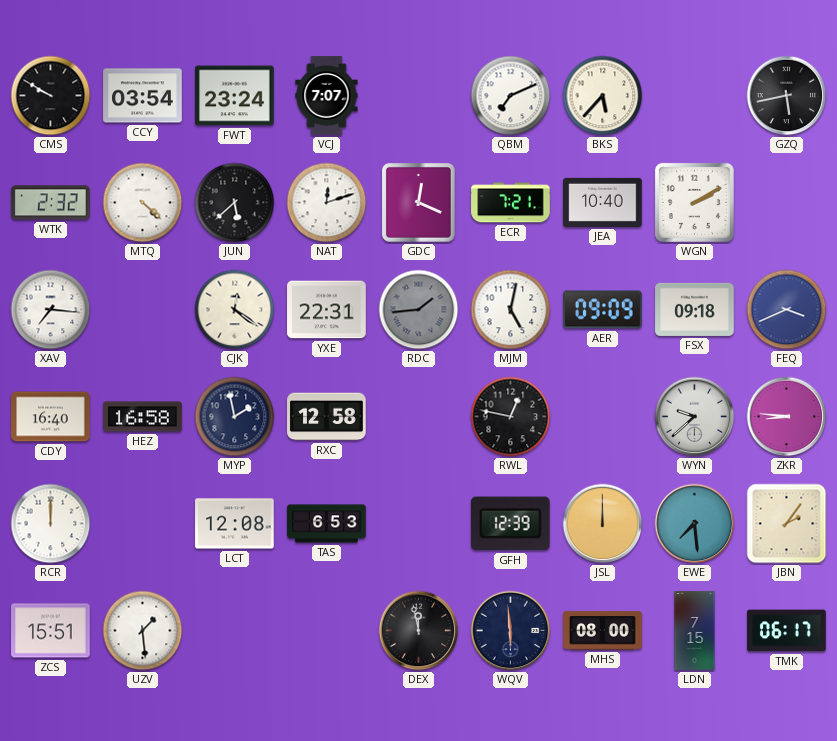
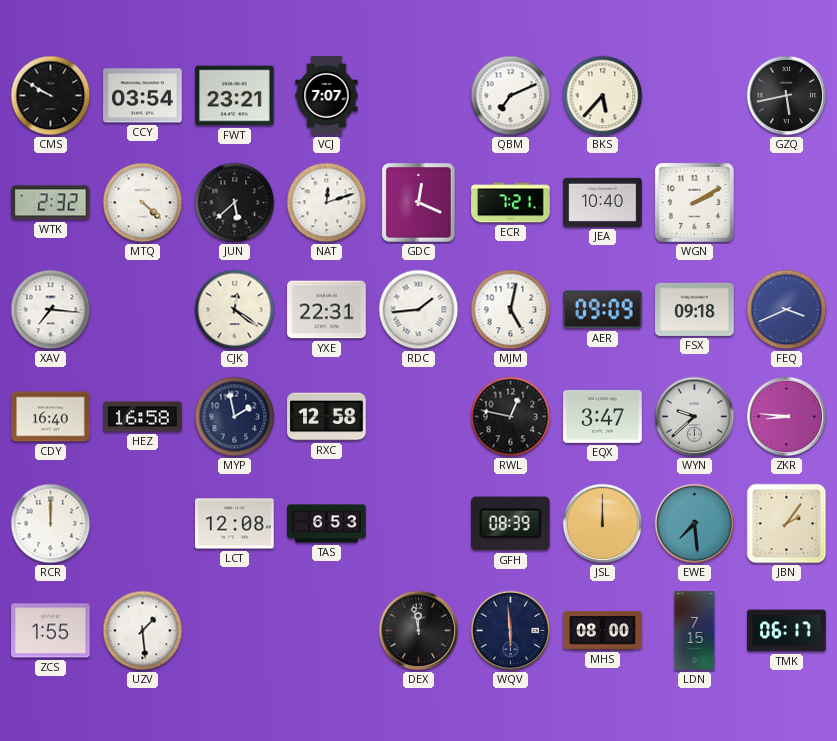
FWT: 23:24 -> 23:21 (235, 96)
RDC dial: grey -> white (419, 310)
EQX: none -> 3:47 (603, 417)
GFH: 12:39 -> 08:39 (510, 524)
ZCS: 15:51 -> 1:55 (51, 631)
